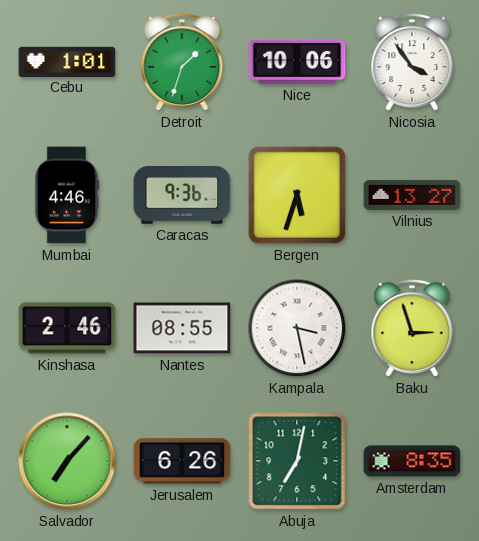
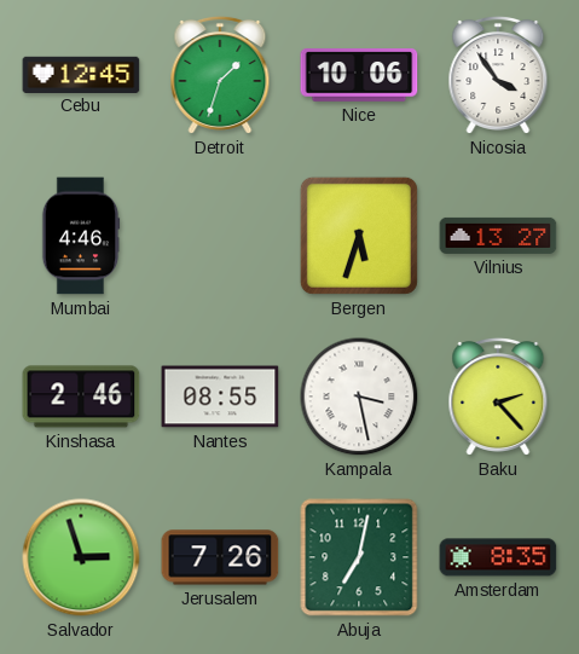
Cebu: 1:01 -> 12:45 (81, 74)
Caracas: 9:36 -> none (182, 196)
Baku: 2:57 -> 2:23 (498, 397)
Salvador: 7:07 -> 2:57 (81, 557)
Jerusalem: 6:26 -> 7:26 (220, 557)
